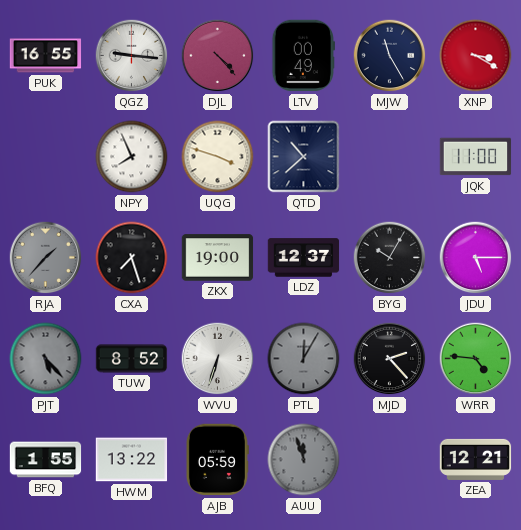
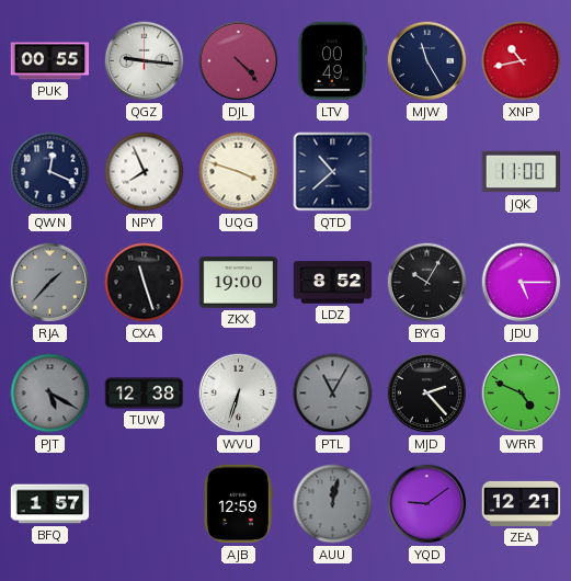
PUK: 16:55 -> 00:55 (50, 61)
XNP: 3:20 -> 10:43 (522, 61)
QWN: none -> 12:19 (50, 172)
CXA: 7:27 -> 11:27 (145, 283)
LDZ: 12:37 -> 8:52 (333, 283)
PJT: 5:23 -> 5:20 (50, 394)
TUW: 8:52 -> 12:38 (145, 394)
PTL: 12:05 -> 11:05 (333, 394)
WRR: 4:46 -> 4:49 (522, 394)
BFQ: 1:55 -> 1:57 (50, 504)
HWM: 13:22 -> none (132, 460)
AJB: 05:59 -> 12:59 (238, 504)
AUU: 11:57 -> 12:02 (333, 504)
YQD: none -> 9:09 (427, 504)
